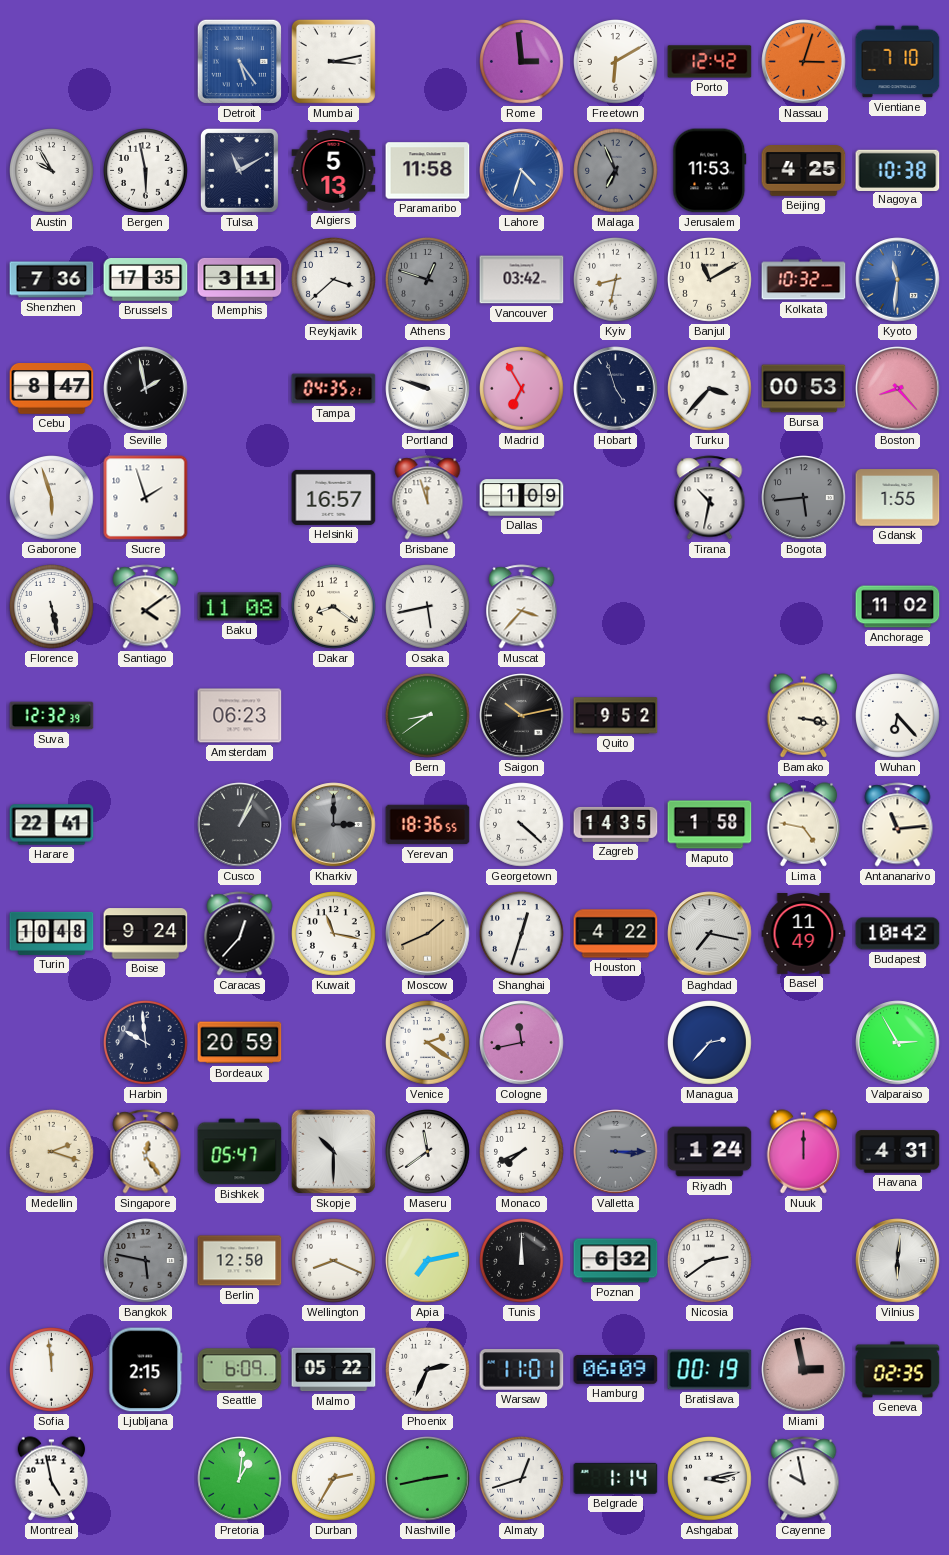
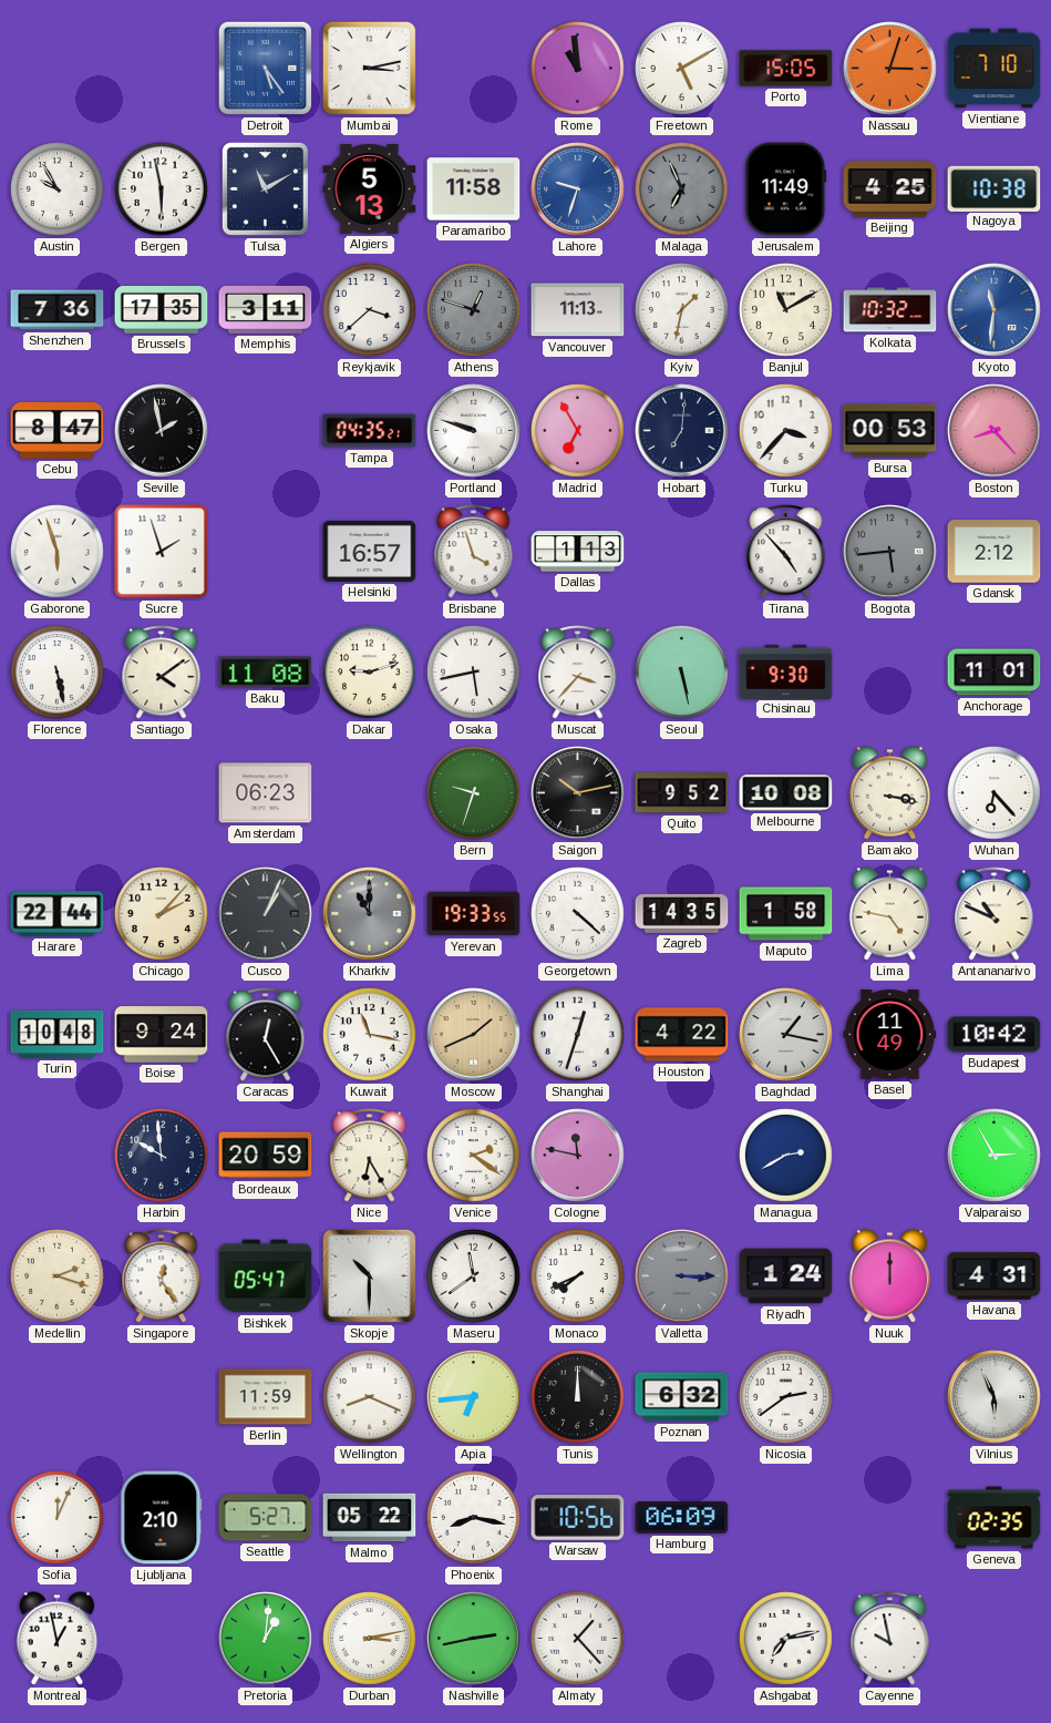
Rome: 2:59 -> 10:59 (578, 69)
Freetown: 6:10 -> 5:10 (682, 69)
Porto: 12:42 -> 15:05 (786, 69)
Lahore: 4:33 -> 9:33 (578, 189)
Jerusalem: 11:53 -> 11:49 (786, 189)
Vancouver: 03:42 -> 11:13 (578, 310)
Kyiv: 8:32 -> 1:32 (682, 310)
Hobart: 4:57 -> 7:01 (682, 431)
Brisbane: 11:57 -> 3:57 (474, 552)
Dallas: 1:09 -> 1:13 (578, 552)
Tirana: 10:32 -> 4:53 (786, 552)
Gdansk: 1:55 -> 2:12 (995, 552)
Dakar: 8:21 -> 9:12 (370, 673)
Seoul: none -> 5:28 (682, 673)
Chisinau: none -> 9:30 (786, 671)
Anchorage: 11:02 -> 11:01 (995, 673)
Suva: 12:32 -> none (52, 716)
Bern: 8:39 -> 9:33 (474, 793)
Melbourne: none -> 10:08 (786, 793)
Harare: 22:41 -> 22:44 (58, 914)
Chicago: none -> 2:07 (162, 914)
Kharkiv: 3:00 -> 11:00 (370, 914)
Yerevan: 18:36 -> 19:33 (474, 914)
Antananarivo: 11:14 -> 10:49 (995, 914)
Caracas: 12:37 -> 12:25 (266, 1035)
Baghdad: 7:17 -> 1:17 (786, 1035)
Nice: none -> 6:25 (370, 1156)
Cologne: 11:43 -> 11:47 (578, 1156)
Managua: 2:37 -> 2:40 (786, 1156)
Bangkok: 5:47 -> none (146, 1261)
Berlin: 12:50 -> 11:59 (266, 1397)
Apia: 7:13 -> 6:44 (474, 1397)
Vilnius: 6:01 -> 5:56 (995, 1397)
Sofia: 11:59 -> 12:04 (58, 1518)
Ljubljana: 2:15 -> 2:10 (162, 1518)
Seattle: 6:09 -> 5:27 (266, 1518)
Phoenix: 2:34 -> 8:17 (474, 1518)
Warsaw: 11:01 -> 10:56 (578, 1518)
Bratislava: 00:19 -> none (710, 1370)
Miami: 2:58 -> none (804, 1370)
Montreal: 4:58 -> 12:58 (58, 1639)
Durban: 2:35 -> 3:13 (370, 1639)
Almaty: 12:42 -> 1:23 (578, 1639)
Belgrade: 1:14 -> none (616, 1478)
Ashgabat: 3:13 -> 7:13 (786, 1639)
